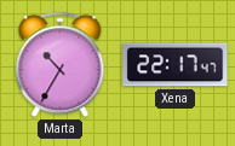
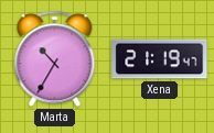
Xena: 22:17 -> 21:19 (160, 59)
